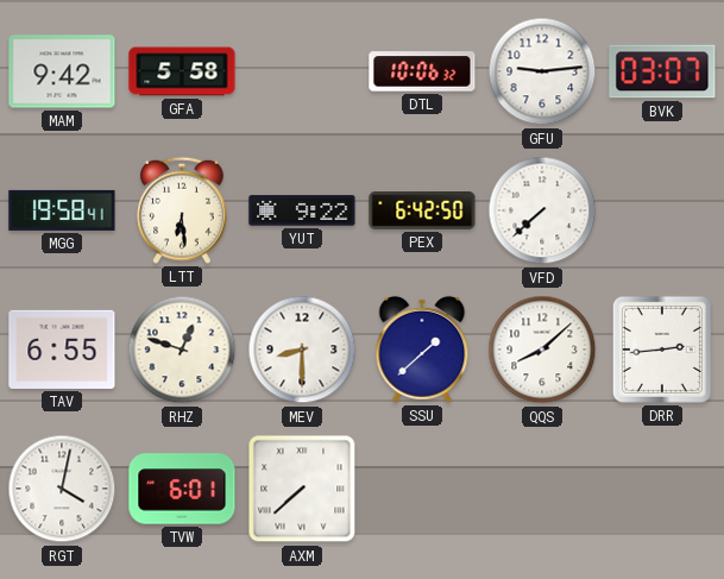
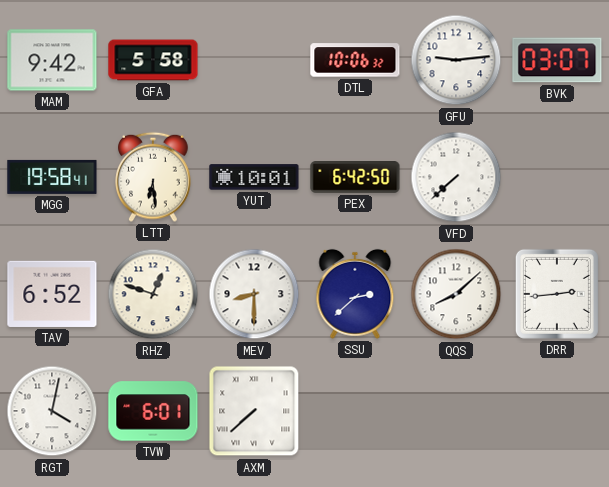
YUT: 9:22 -> 10:01 (254, 177)
TAV: 6:55 -> 6:52 (52, 294)
SSU: 1:38 -> 2:38 (355, 294)
